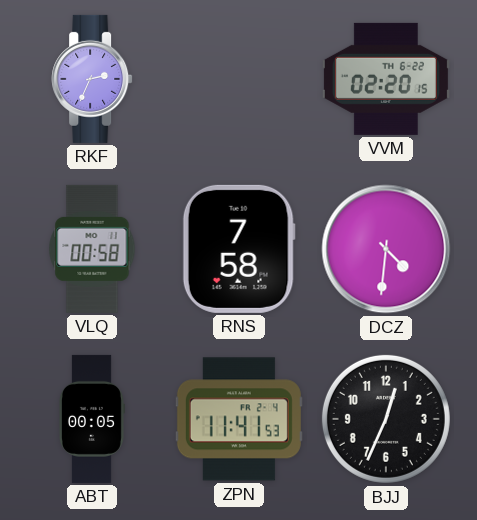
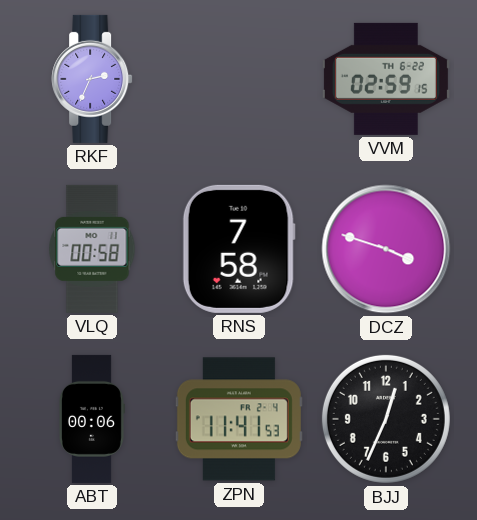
VVM: 02:20 -> 02:59 (386, 79)
DCZ: 4:31 -> 3:48 (386, 249)
ABT: 00:05 -> 00:06 (91, 419)
